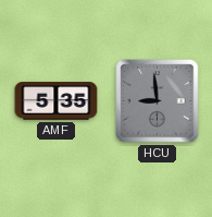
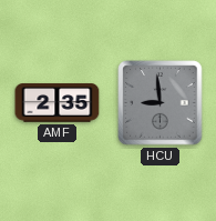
AMF: 5:35 -> 2:35 (58, 103)
